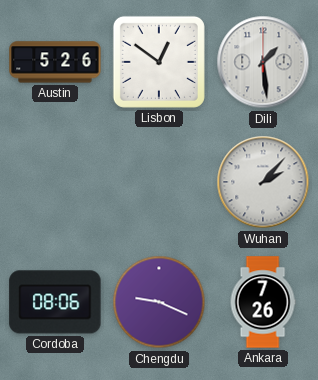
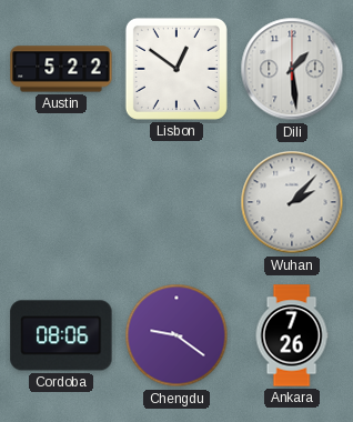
Austin: 5:26 -> 5:22 (61, 69)
Chengdu: 9:19 -> 9:21 (176, 335)
